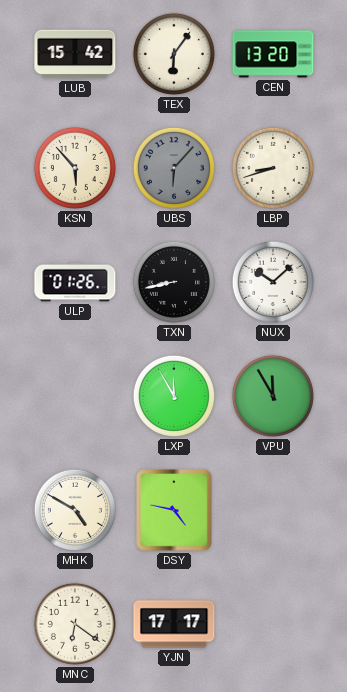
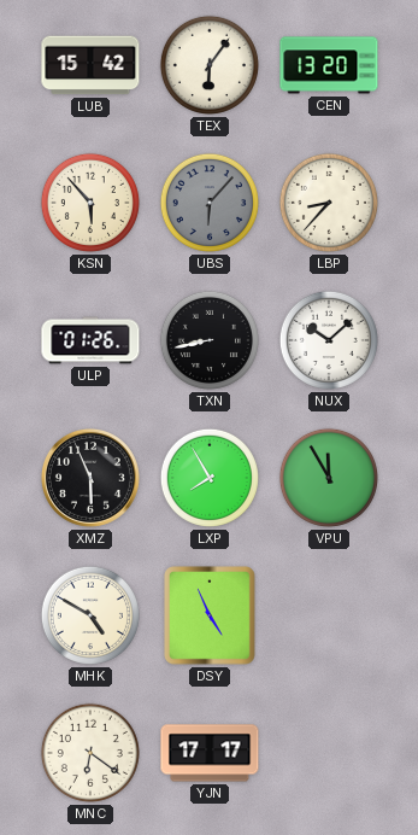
LBP: 8:42 -> 8:37 (329, 203)
XMZ: none -> 5:56 (90, 478)
LXP: 11:55 -> 7:55 (210, 478)
DSY: 4:47 -> 4:56 (210, 615)
